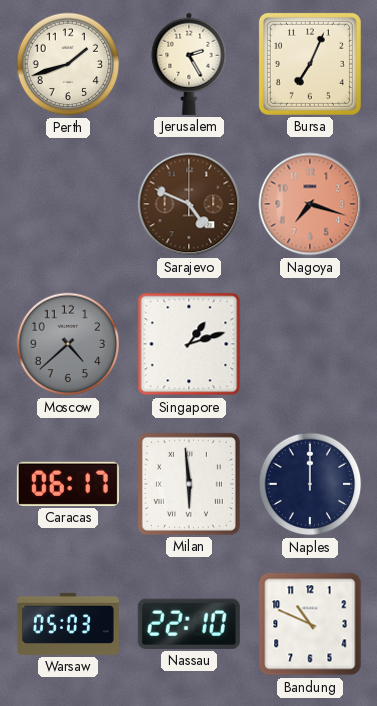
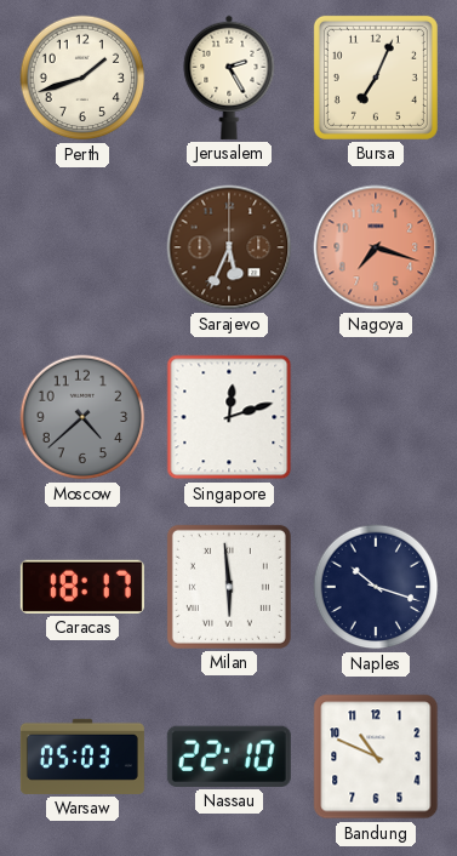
Sarajevo: 4:49 -> 5:34 (229, 247)
Singapore: 1:12 -> 12:12 (229, 417)
Caracas: 06:17 -> 18:17 (82, 587)
Naples: 12:00 -> 10:18 (376, 587)
